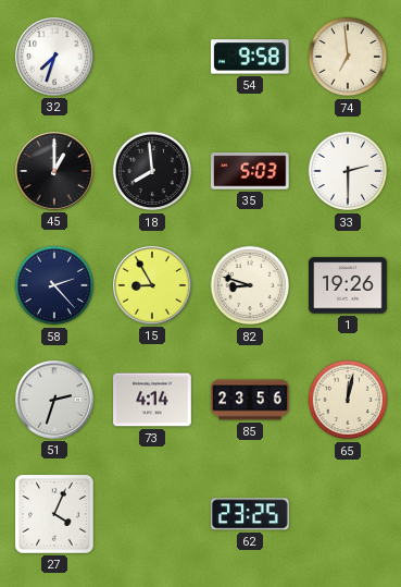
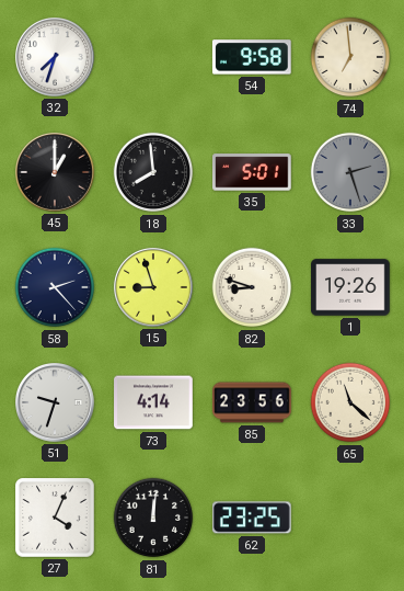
35: 5:03 -> 5:01 (253, 172)
33: 2:30 -> 2:27 (350, 172)
33 dial: white -> grey (350, 172)
15: 8:55 -> 8:57 (154, 288)
51: 2:33 -> 9:33 (56, 404)
65: 12:02 -> 11:22 (350, 402)
81: none -> 12:01 (153, 518)
